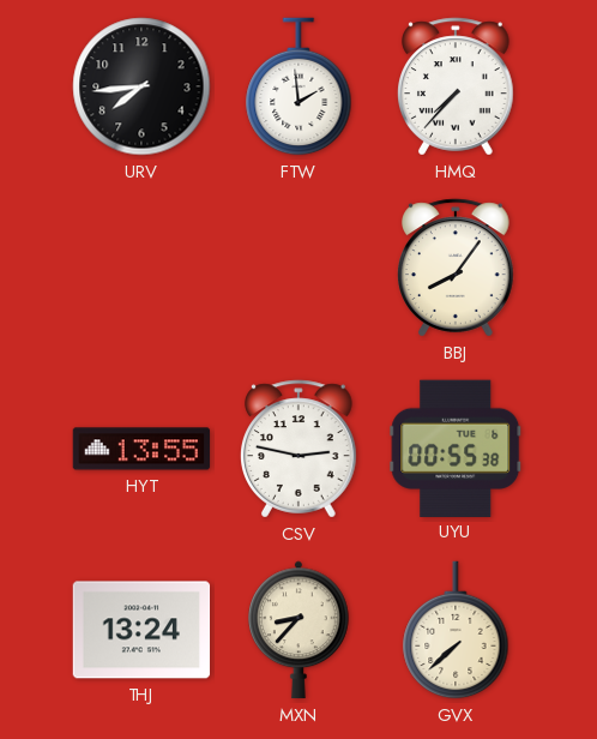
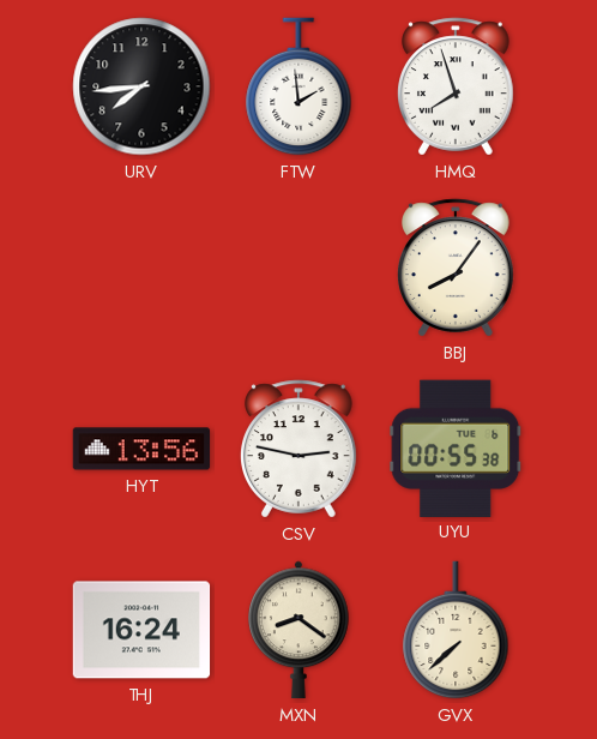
HMQ: 7:37 -> 7:57 (457, 86)
HYT: 13:55 -> 13:56 (141, 449)
THJ: 13:24 -> 16:24 (141, 630)
MXN: 8:37 -> 8:21 (298, 630)
